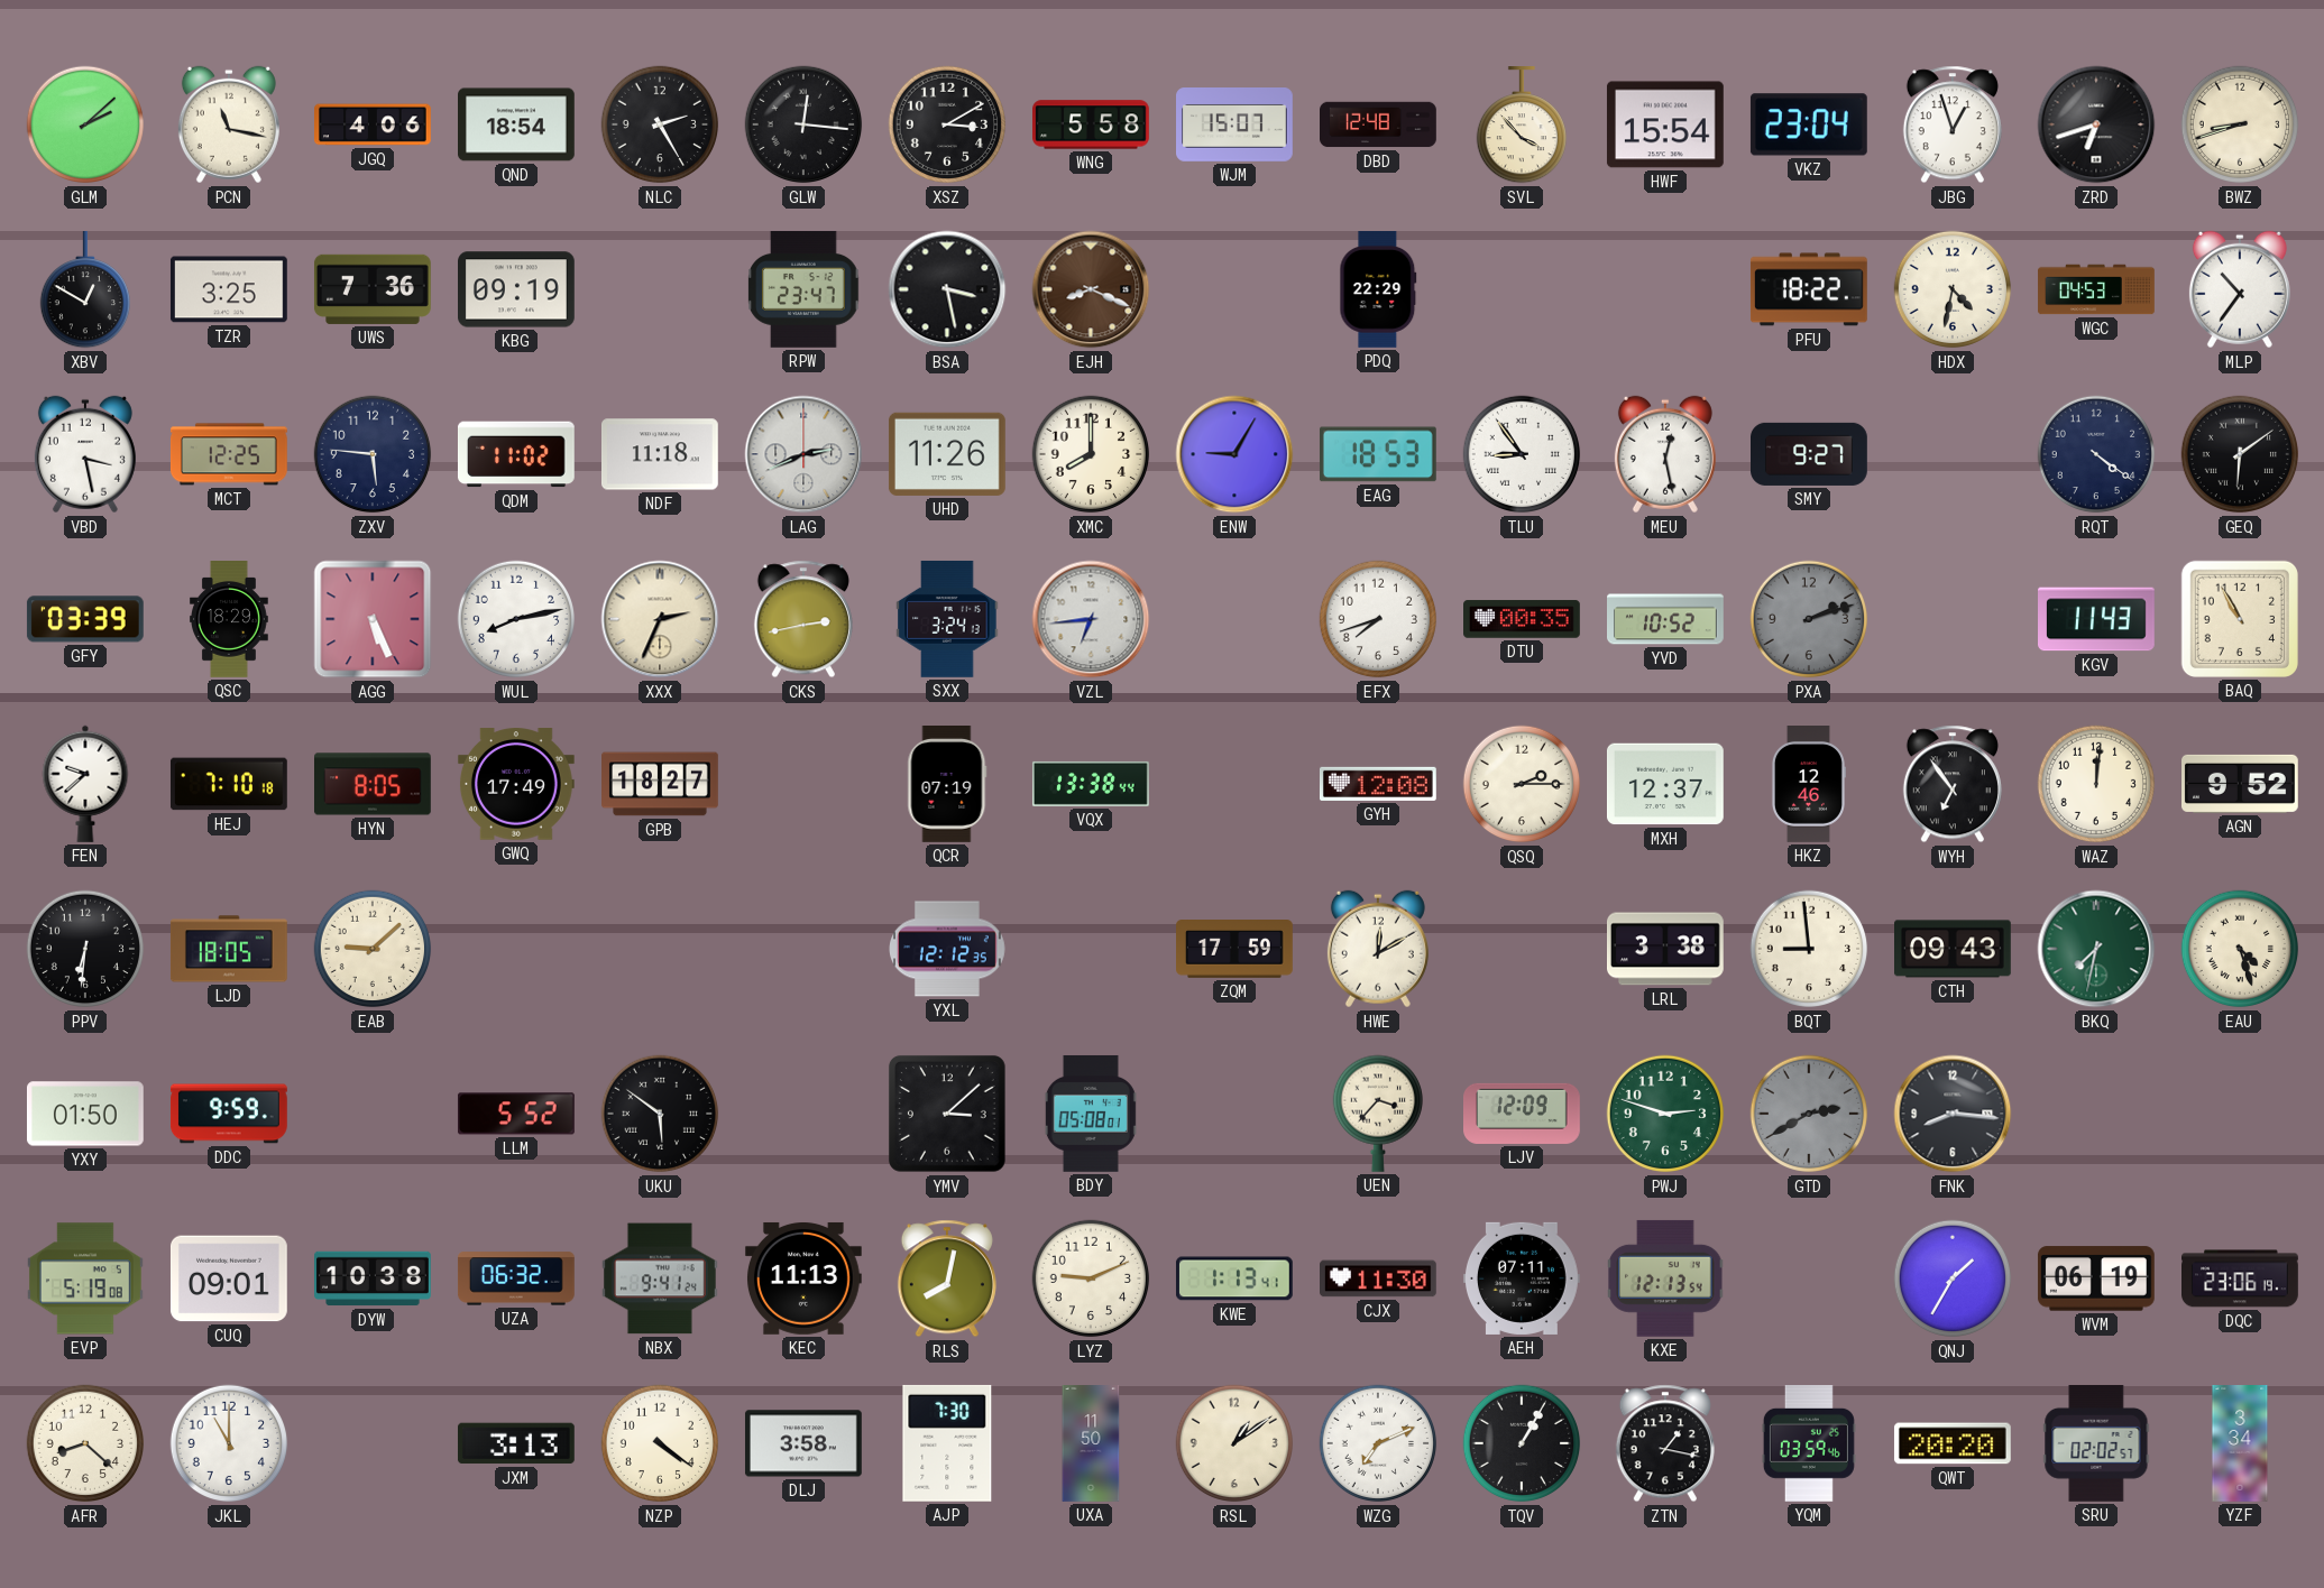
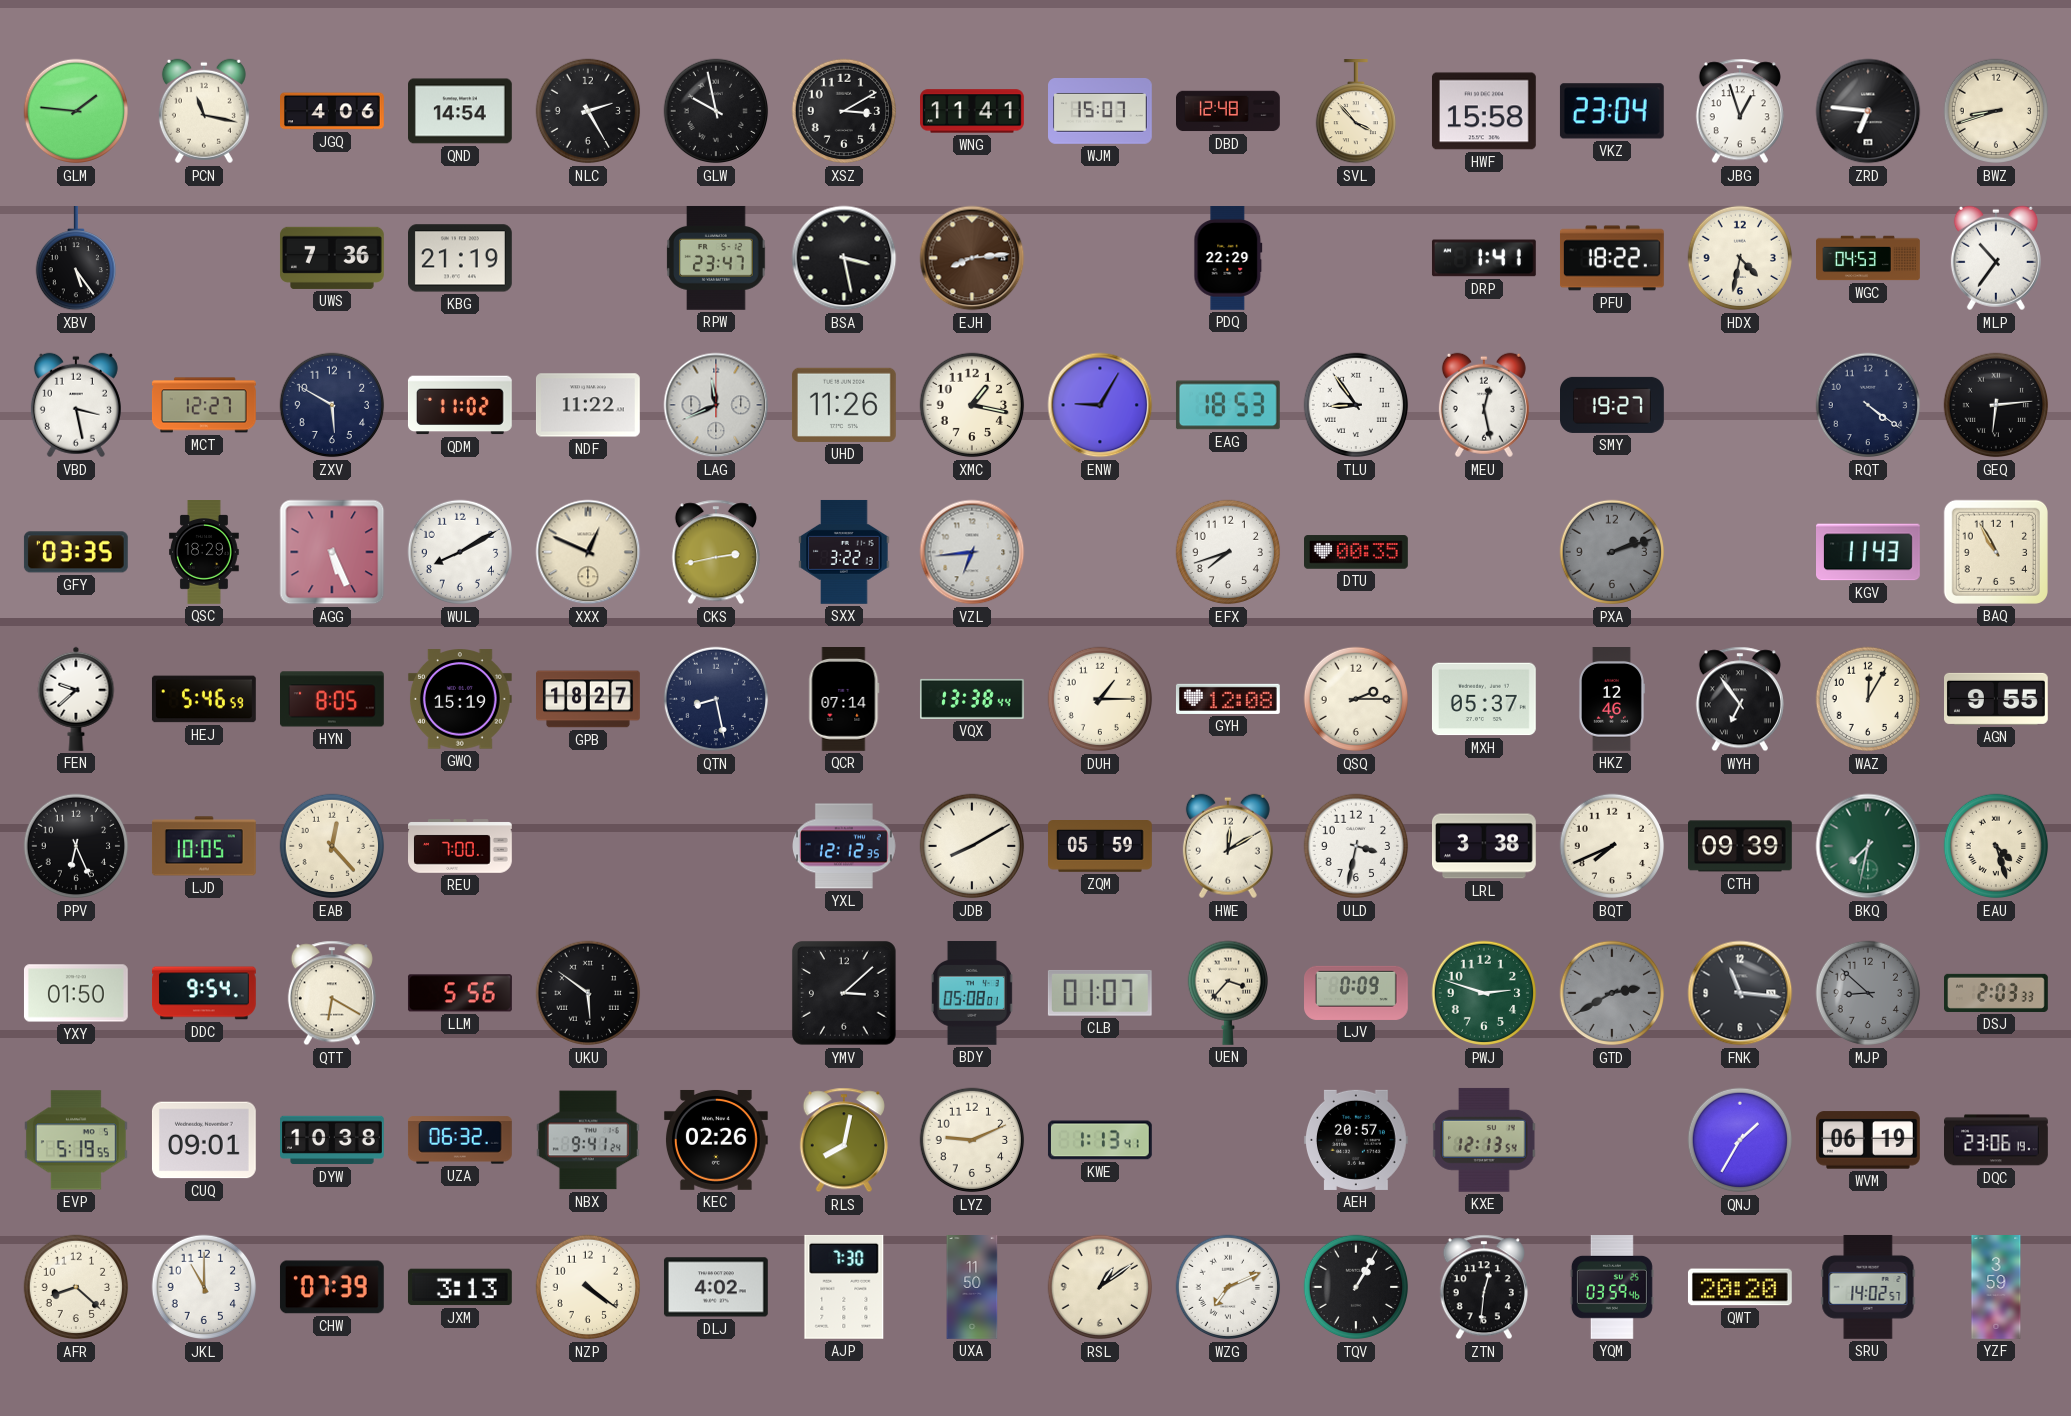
GLM: 2:08 -> 1:46 (76, 111)
QND: 18:54 -> 14:54 (461, 111)
GLW: 12:16 -> 9:58 (716, 111)
WNG: 5:58 -> 11:41 (973, 111)
HWF: 15:54 -> 15:58 (1484, 111)
ZRD: 6:42 -> 6:46 (1868, 111)
XBV: 12:50 -> 5:24 (75, 259)
TZR: 3:25 -> none (229, 289)
KBG: 09:19 -> 21:19 (461, 258)
EJH: 8:19 -> 8:14 (972, 258)
DRP: none -> 1:41 (1484, 258)
MCT: 12:25 -> 12:27 (204, 405)
ZXV: 5:46 -> 5:50 (332, 405)
NDF: 11:18 -> 11:22 (588, 405)
LAG: 2:41 -> 11:41 (716, 405)
XMC: 8:00 -> 1:17 (972, 405)
SMY: 9:27 -> 19:27 (1613, 405)
GEQ: 6:09 -> 6:14 (1996, 405)
GFY: 03:39 -> 03:35 (76, 552)
WUL: 8:13 -> 8:10 (460, 552)
XXX: 2:34 -> 12:49 (588, 552)
SXX: 3:24 -> 3:22 (844, 552)
YVD: 10:52 -> none (1666, 619)
HEJ: 7:10 -> 5:46 (204, 699)
GWQ: 17:49 -> 15:19 (460, 699)
QTN: none -> 8:28 (716, 699)
QCR: 07:19 -> 07:14 (844, 700)
DUH: none -> 1:15 (1100, 699)
MXH: 12:37 -> 05:37 (1484, 699)
WAZ: 12:01 -> 12:05 (1868, 699)
AGN: 9:52 -> 9:55 (1997, 699)
PPV: 6:31 -> 6:26 (76, 846)
LJD: 18:05 -> 10:05 (204, 846)
EAB: 9:08 -> 12:23 (332, 846)
REU: none -> 7:00 (461, 846)
JDB: none -> 8:10 (972, 846)
ZQM: 17:59 -> 05:59 (1101, 847)
ULD: none -> 3:32 (1356, 846)
BQT: 8:59 -> 7:41 (1612, 846)
CTH: 09:43 -> 09:39 (1741, 846)
DDC: 9:59 -> 9:54 (205, 993)
QTT: none -> 6:20 (332, 993)
LLM: 5:52 -> 5:56 (460, 993)
CLB: none -> 01:07 (1100, 993)
LJV: 12:09 -> 0:09 (1357, 993)
FNK: 8:16 -> 11:16 (1740, 993)
MJP: none -> 8:52 (1868, 993)
DSJ: none -> 2:03 (1997, 993)
EVP: 5:19:08 -> 5:19:55 (76, 1140)
KEC: 11:13 -> 02:26 (716, 1140)
CJX: 11:30 -> none (1379, 1278)
AEH: 07:11 -> 20:57 (1356, 1140)
CHW: none -> 07:39 (332, 1287)
DLJ: 3:58 -> 4:02 (716, 1287)
ZTN: 1:17 -> 12:31 (1484, 1287)
SRU: 02:02 -> 14:02 (1868, 1287)
YZF: 3:34 -> 3:59 (1996, 1288)
